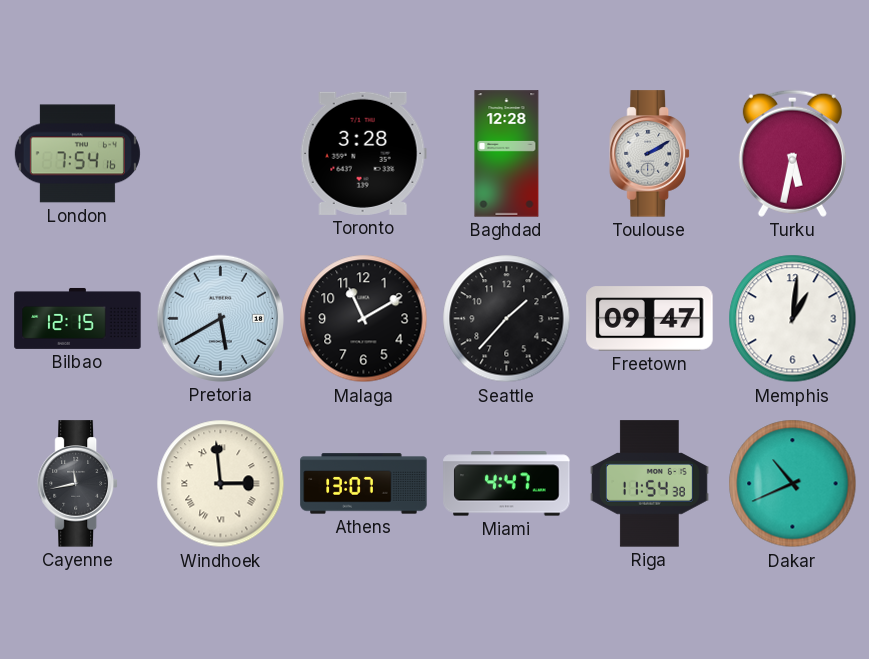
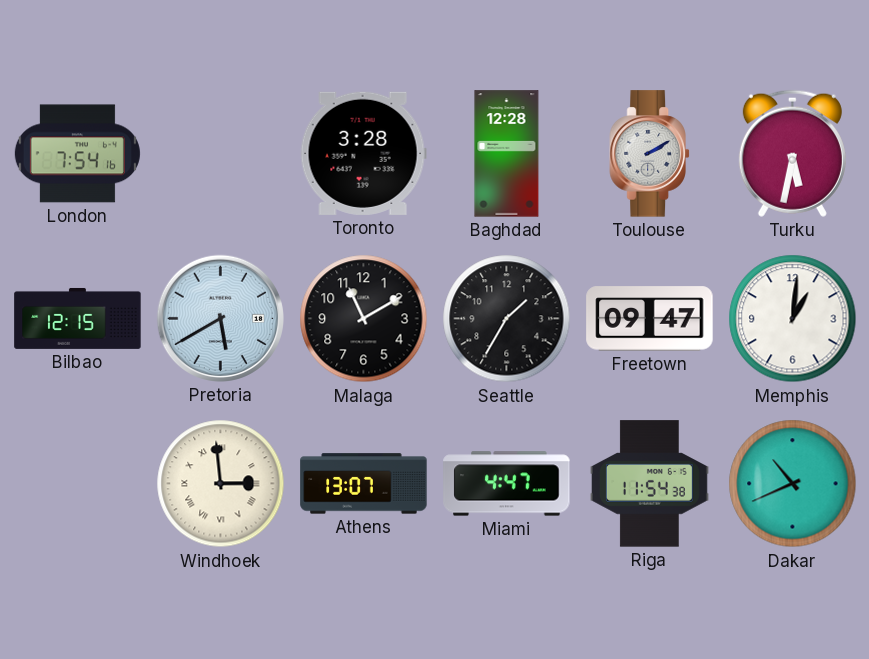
Seattle: 1:37 -> 1:35 (507, 319)
Cayenne: 11:43 -> none (78, 484)
